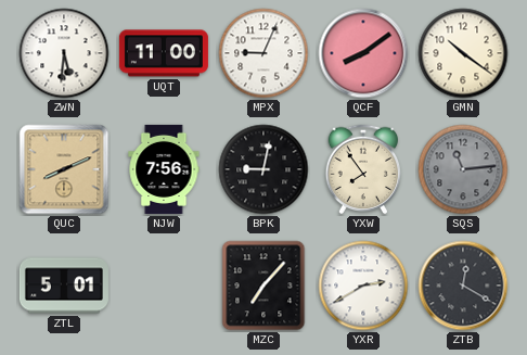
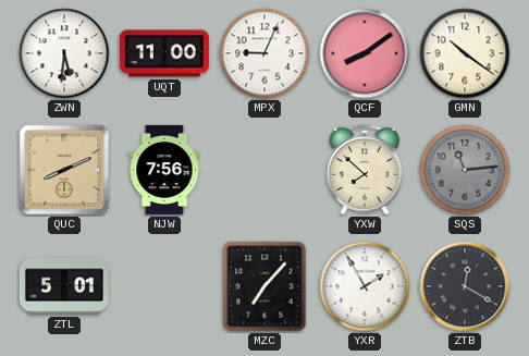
BPK: 9:02 -> none (263, 169)
YXW: 7:54 -> 7:52 (365, 170)
YXR: 2:40 -> 1:55 (365, 286)
